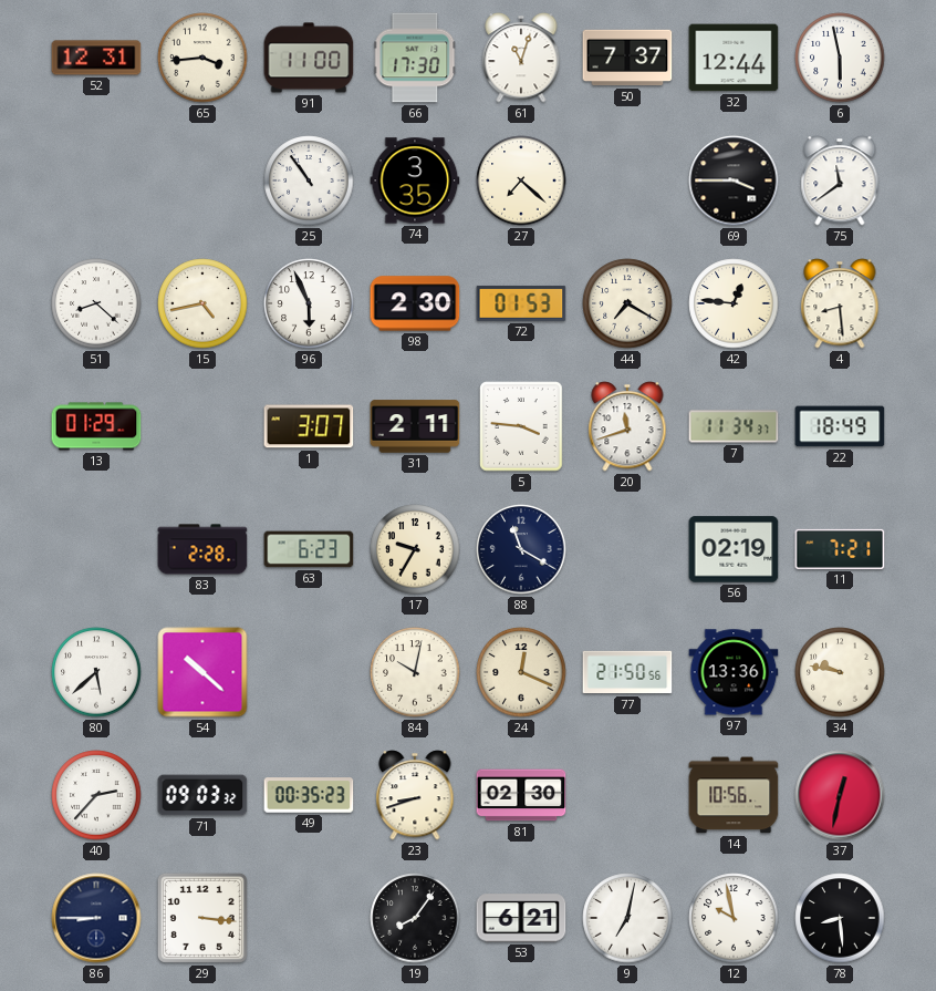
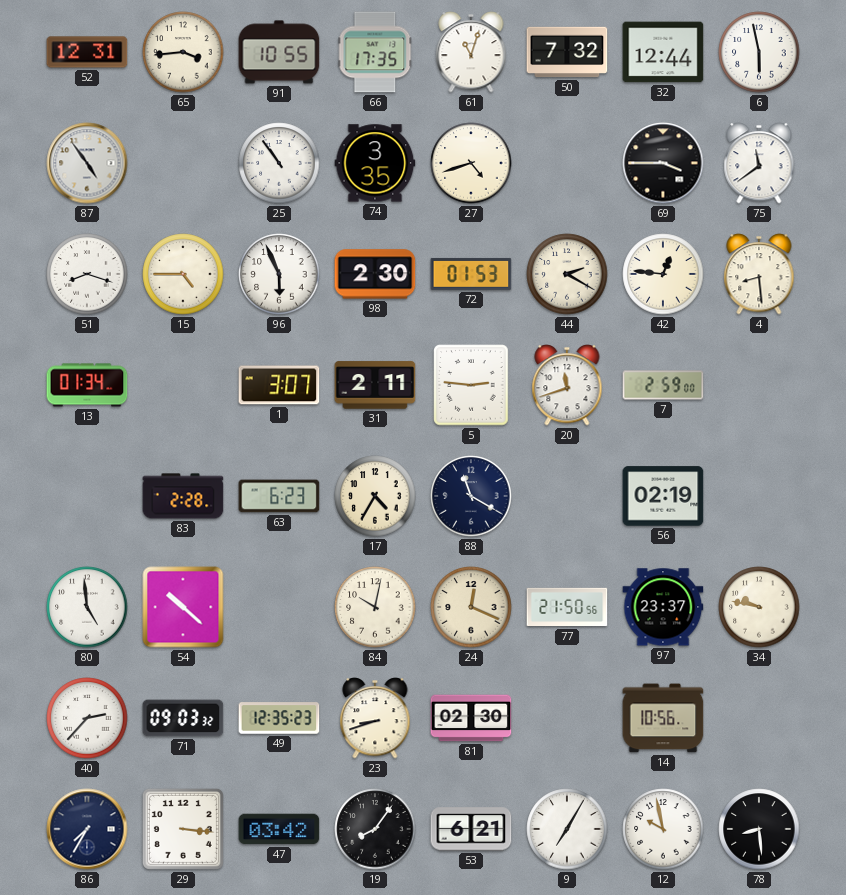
91: 11:00 -> 10:55 (279, 52)
66: 17:30 -> 17:35 (375, 52)
50: 7:37 -> 7:32 (567, 52)
87: none -> 4:54 (87, 163)
27: 7:22 -> 4:42 (471, 163)
51: 8:22 -> 8:18 (87, 274)
15: 4:43 -> 4:45 (183, 274)
44: 7:20 -> 2:20 (567, 274)
13: 01:29 -> 01:34 (87, 385)
5: 3:46 -> 2:46 (471, 385)
7: 11:34 -> 2:59 (663, 385)
22: 18:49 -> none (840, 426)
17: 9:35 -> 4:35 (375, 496)
11: 7:21 -> none (840, 549)
80: 5:38 -> 4:59 (87, 607)
97: 13:36 -> 23:37 (663, 607)
49: 00:35 -> 12:35 (279, 718)
37: 12:32 -> none (840, 795)
86: 8:45 -> 7:35 (87, 829)
47: none -> 03:42 (279, 829)
9: 7:02 -> 7:05 (567, 829)
